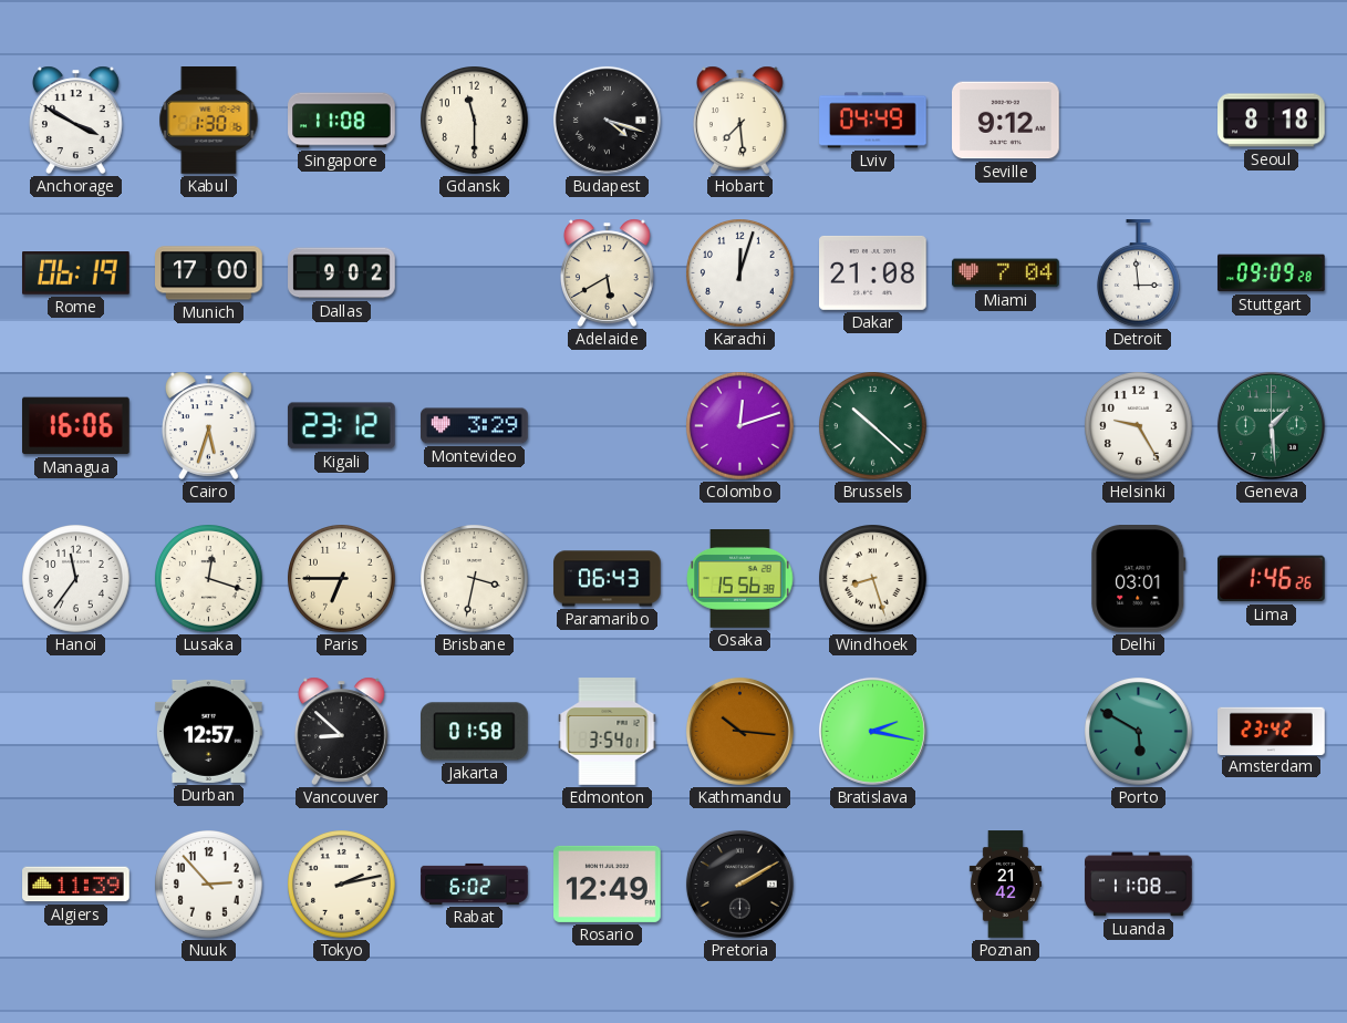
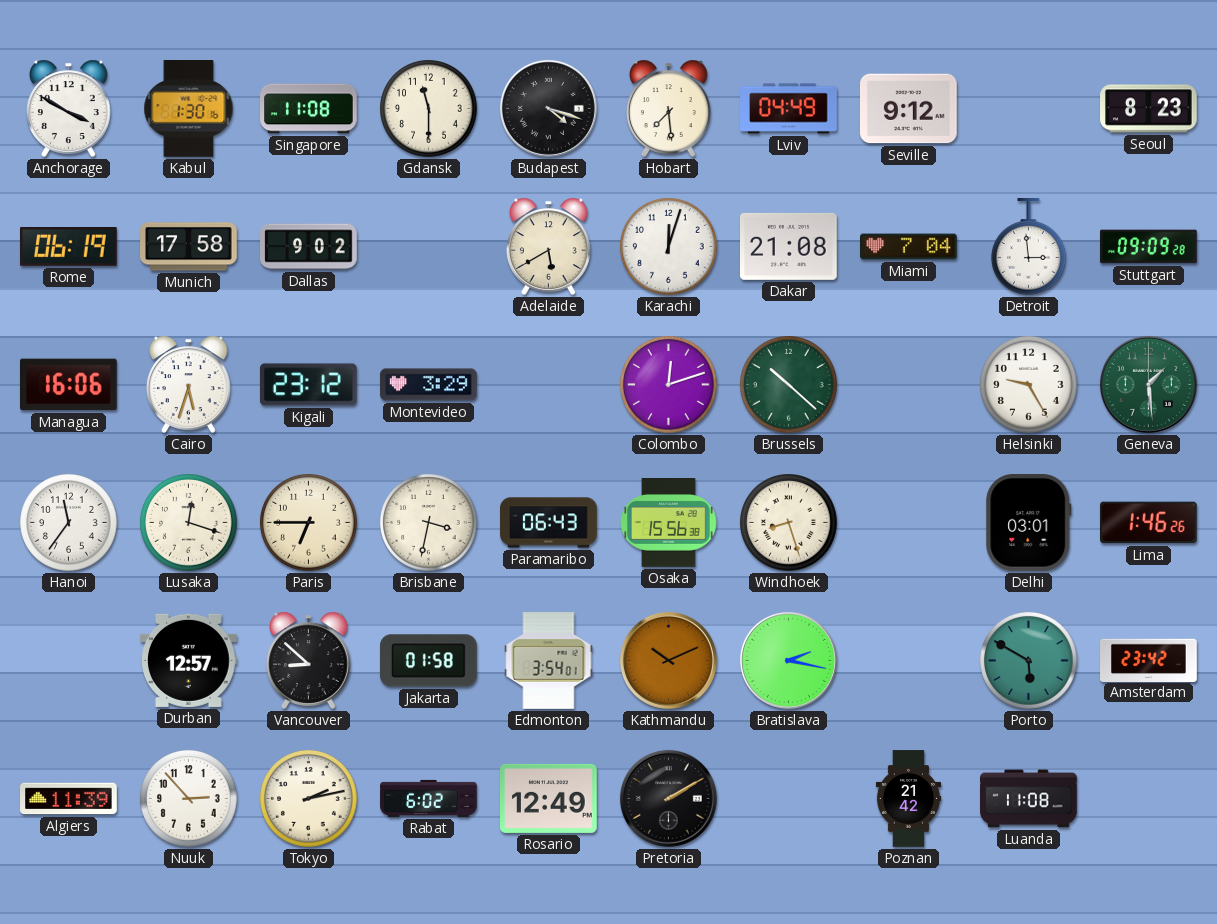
Seoul: 8:18 -> 8:23 (1149, 109)
Munich: 17:00 -> 17:58 (189, 247)
Kathmandu: 10:16 -> 10:11 (668, 660)
